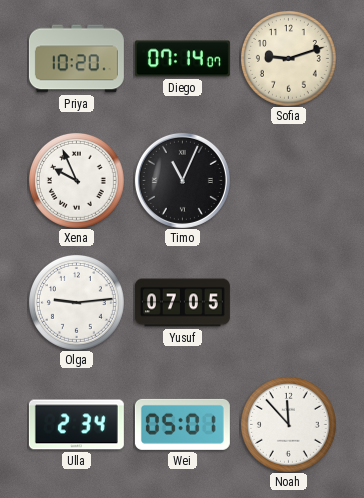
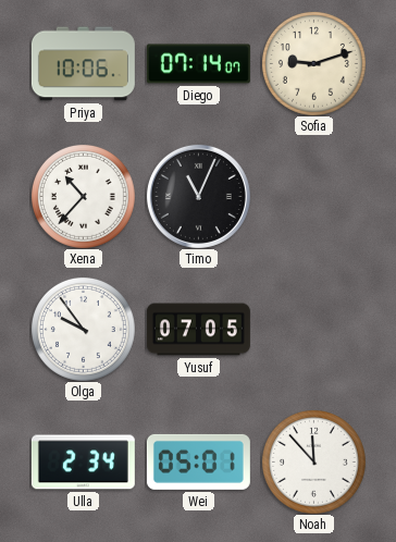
Priya: 10:20 -> 10:06 (83, 64)
Xena: 9:56 -> 10:37 (83, 196)
Olga: 9:14 -> 9:54 (83, 329)
